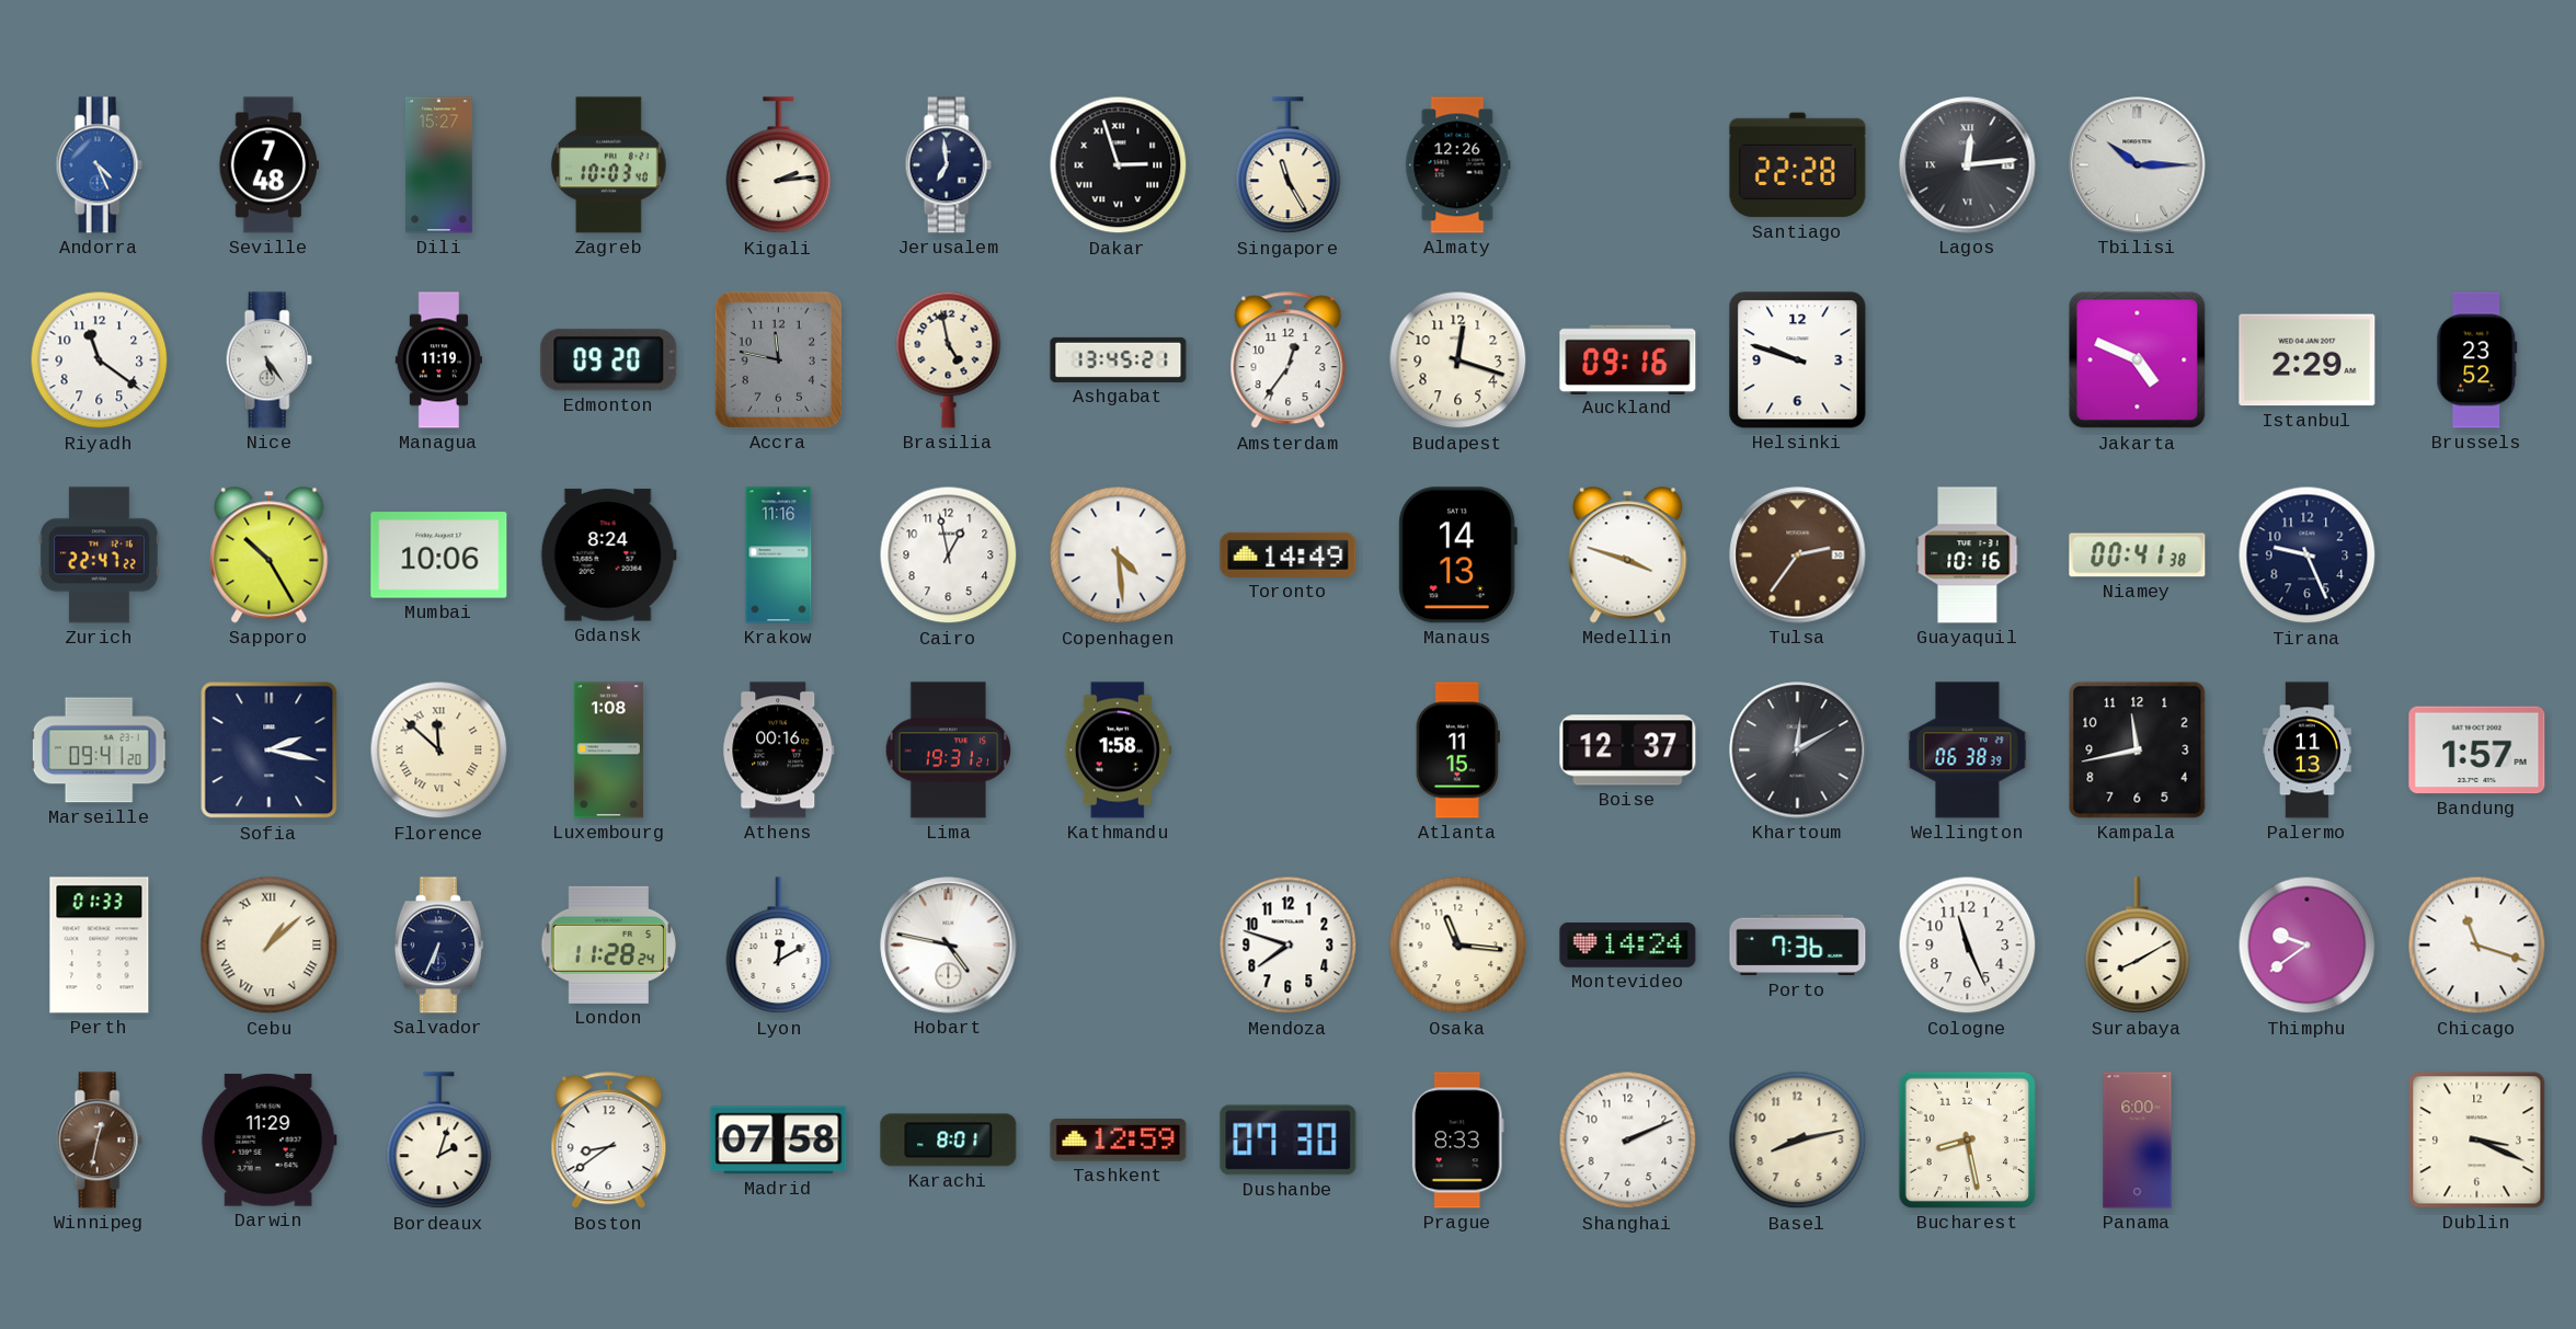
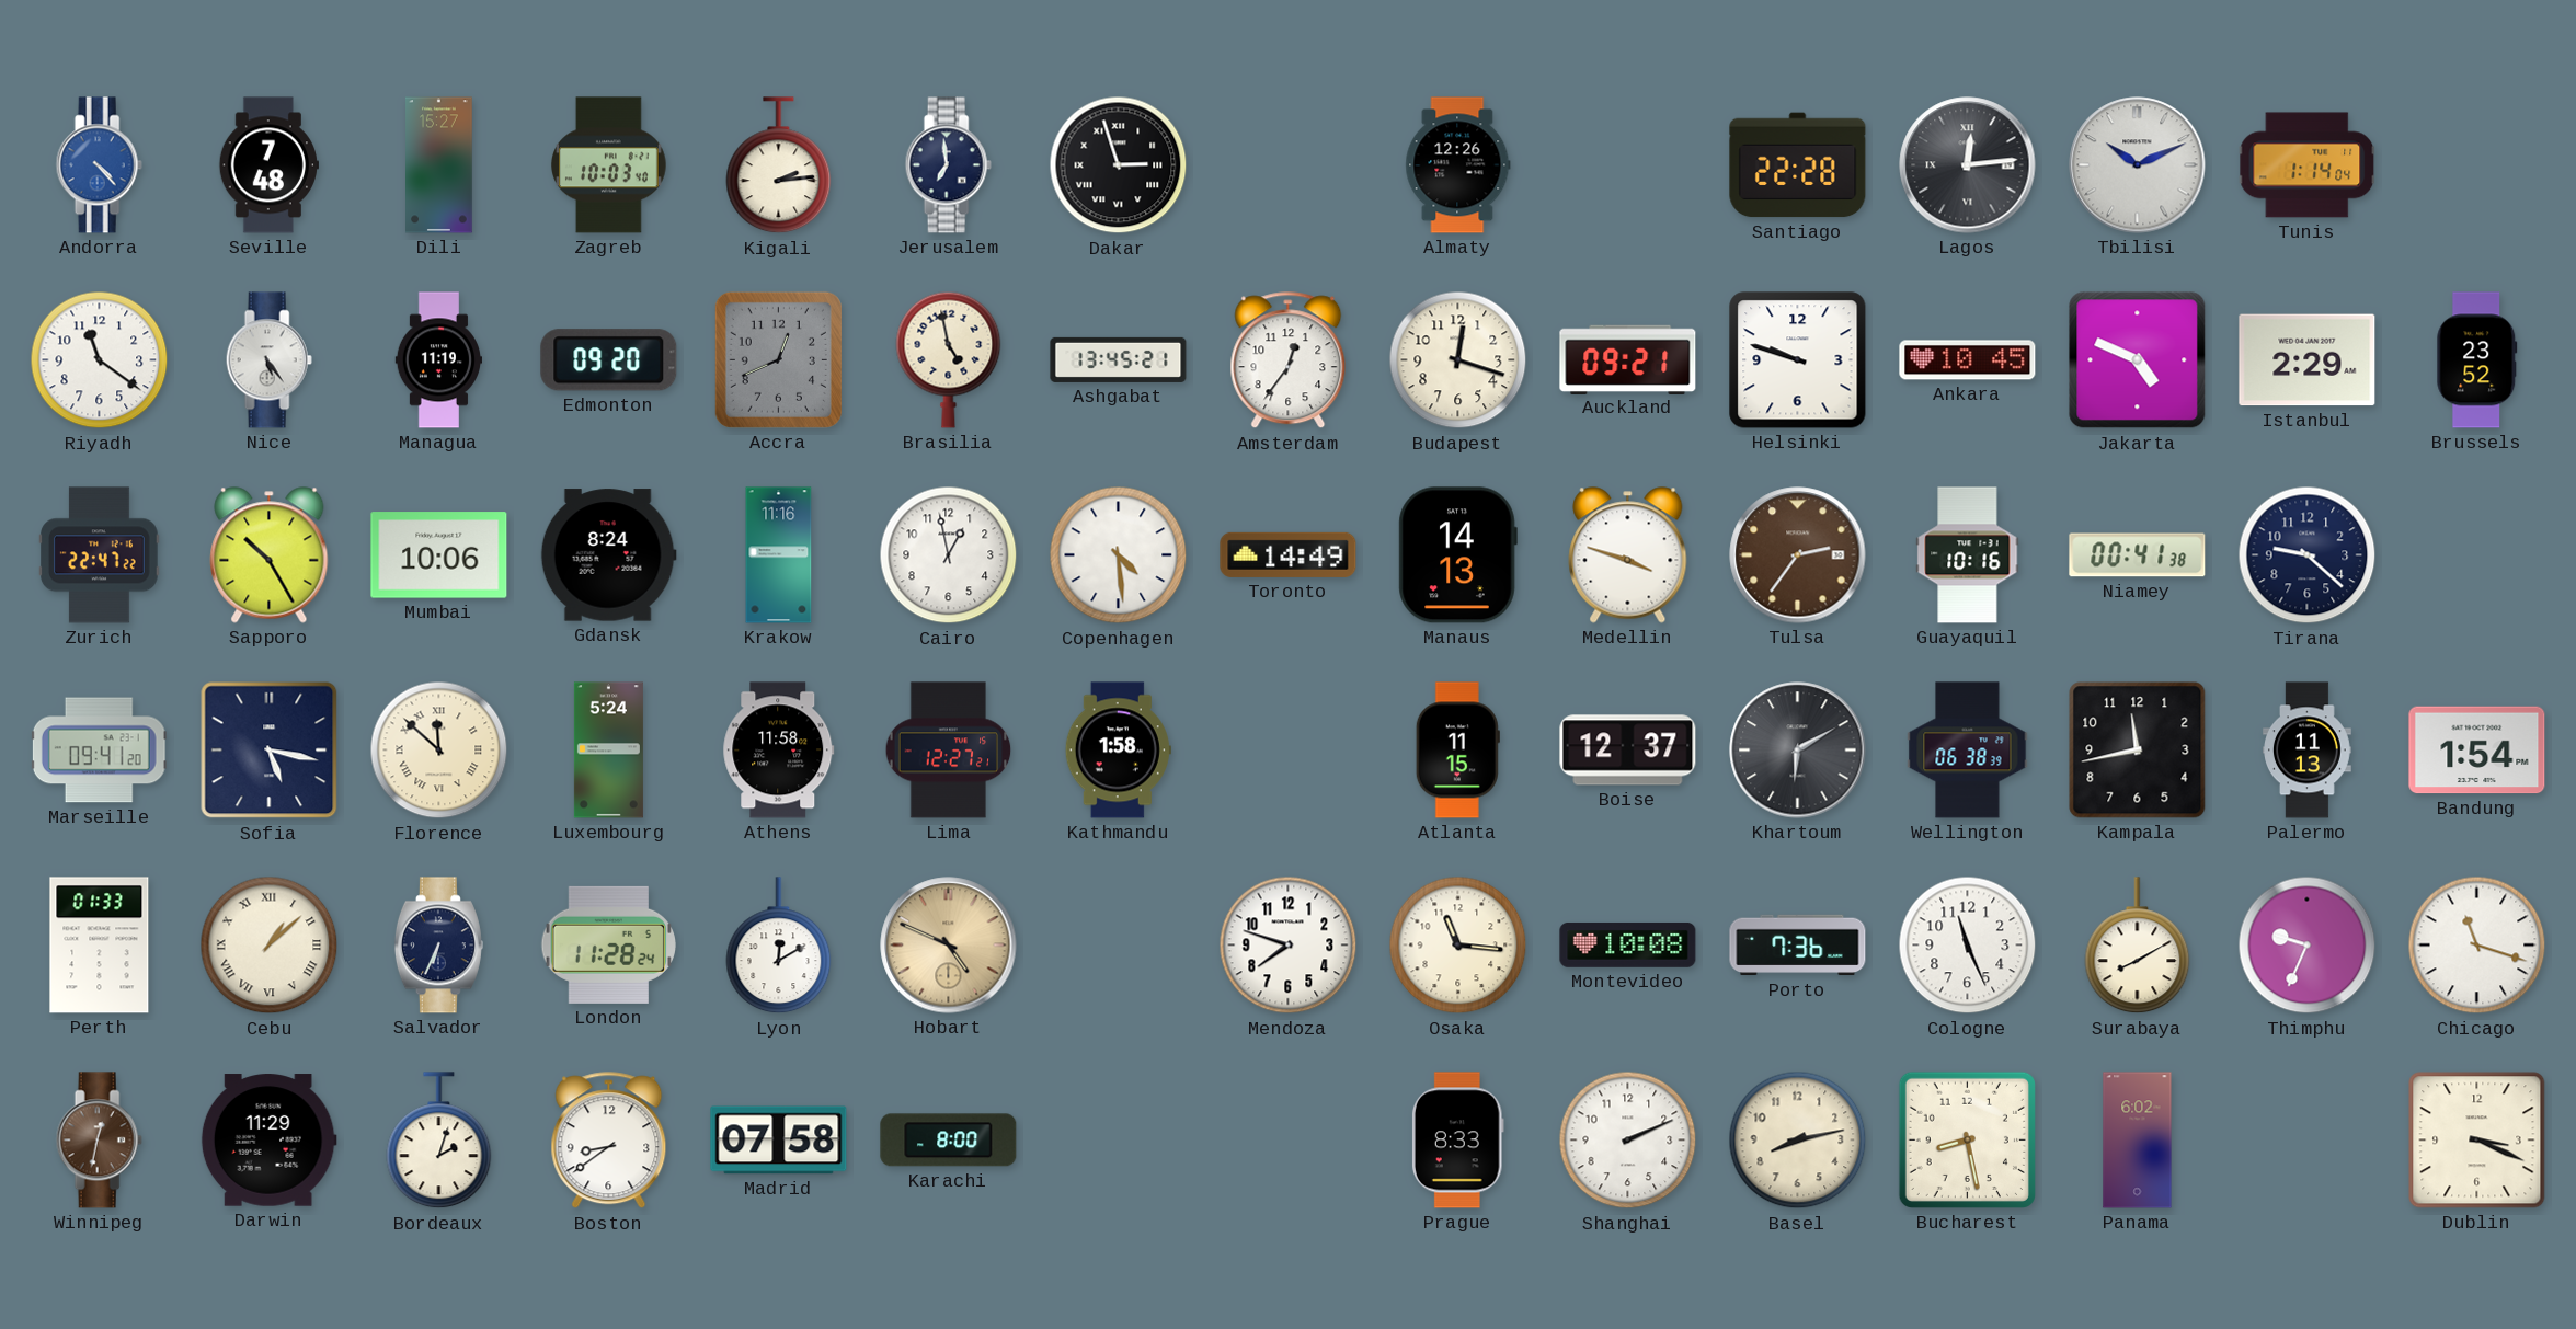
Andorra: 4:26 -> 4:23 (99, 165)
Singapore: 11:25 -> none (1289, 165)
Tbilisi: 10:15 -> 10:11 (2138, 165)
Tunis: none -> 1:14 (2308, 165)
Accra: 11:47 -> 12:41 (778, 359)
Auckland: 09:16 -> 09:21 (1628, 359)
Ankara: none -> 10:45 (1968, 360)
Tirana: 9:26 -> 9:22 (2308, 555)
Sofia: 2:17 -> 5:17 (270, 751)
Luxembourg: 1:08 -> 5:24 (608, 751)
Athens: 00:16 -> 11:58 (779, 751)
Lima: 19:31 -> 12:27 (949, 751)
Khartoum: 12:10 -> 6:10 (1798, 751)
Bandung: 1:57 -> 1:54 (2477, 751)
Hobart: 4:47 -> 4:49 (949, 946)
Hobart dial: white -> champagne (949, 946)
Montevideo: 14:24 -> 10:08 (1628, 944)
Thimphu: 9:39 -> 9:34 (2308, 946)
Karachi: 8:01 -> 8:00 (949, 1141)
Tashkent: 12:59 -> none (1119, 1141)
Dushanbe: 07:30 -> none (1289, 1141)
Panama: 6:00 -> 6:02 (2138, 1141)
